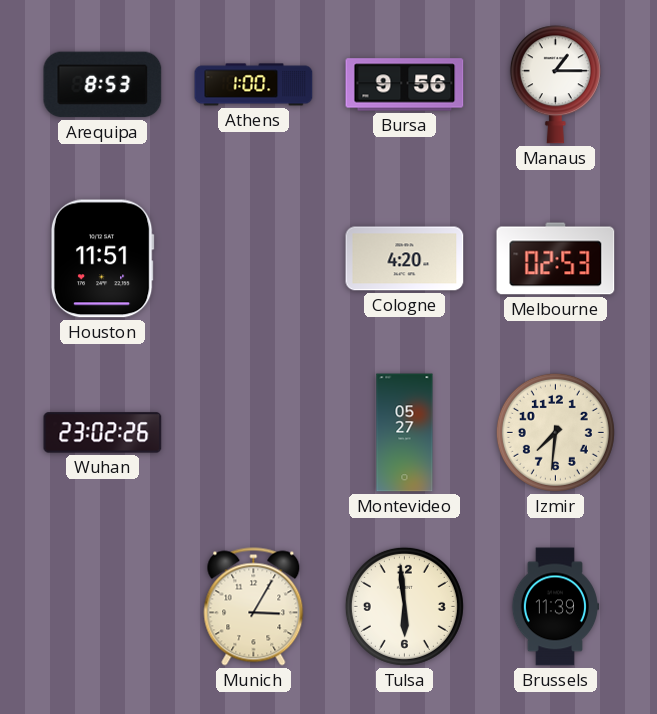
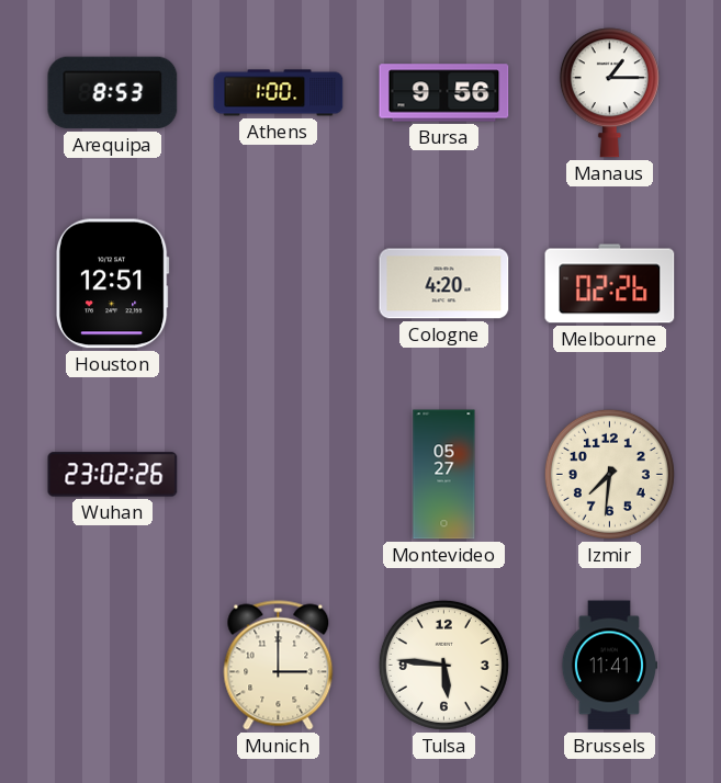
Houston: 11:51 -> 12:51 (112, 284)
Melbourne: 02:53 -> 02:26 (610, 284)
Munich: 3:05 -> 3:00 (279, 666)
Tulsa: 5:59 -> 5:46 (443, 665)
Brussels: 11:39 -> 11:41 (608, 666)
